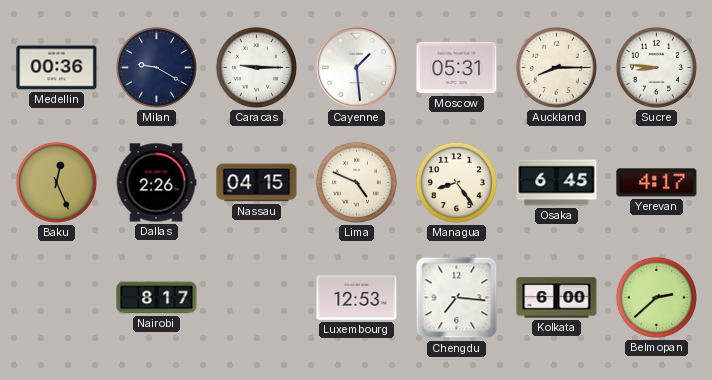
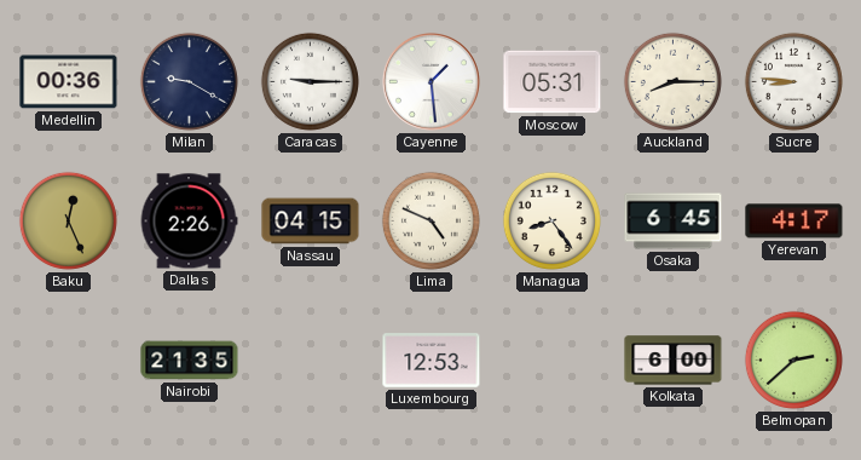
Nairobi: 8:17 -> 21:35 (190, 361)
Chengdu: 7:16 -> none (457, 298)
